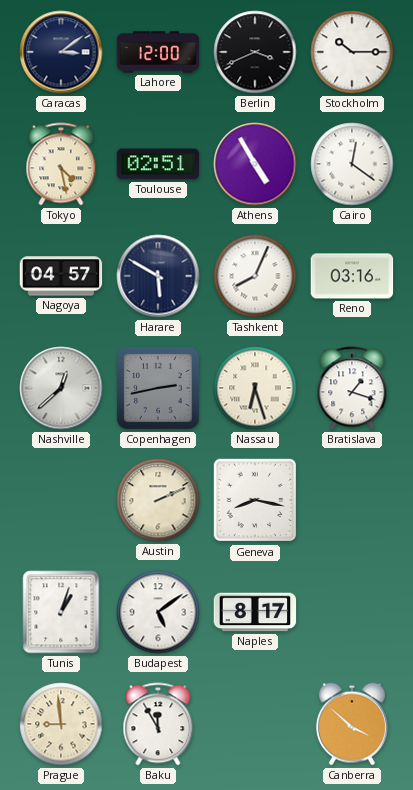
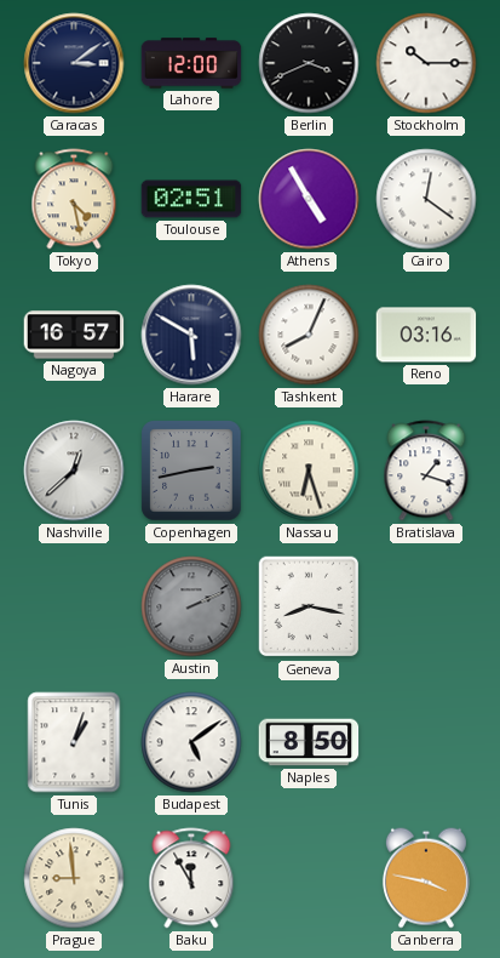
Nagoya: 04:57 -> 16:57 (74, 335)
Austin dial: cream -> grey (191, 606)
Naples: 8:17 -> 8:50 (309, 742)
Canberra: 3:52 -> 3:47 (426, 878)
